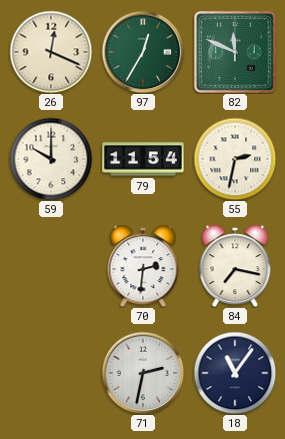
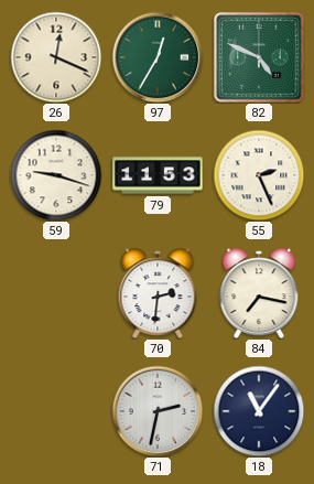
82: 11:49 -> 4:49 (260, 58)
59: 10:00 -> 9:18 (56, 175)
79: 11:54 -> 11:53 (158, 175)
55: 2:32 -> 2:26 (259, 175)
